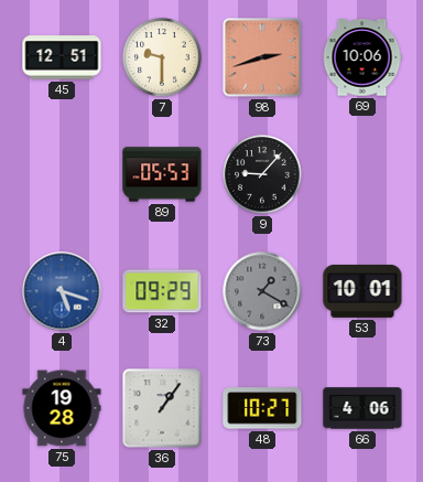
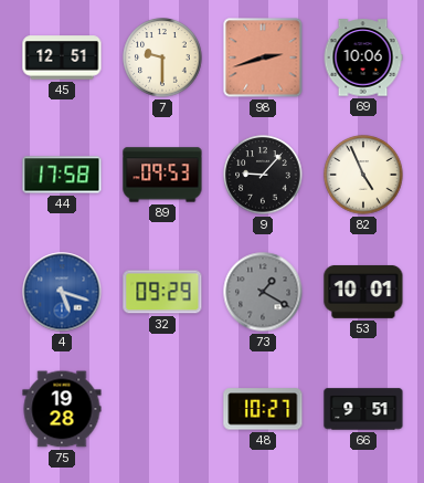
44: none -> 17:58 (62, 175)
89: 05:53 -> 09:53 (162, 175)
82: none -> 4:56 (363, 175)
36: 1:06 -> none (162, 408)
66: 4:06 -> 9:51 (363, 409)
